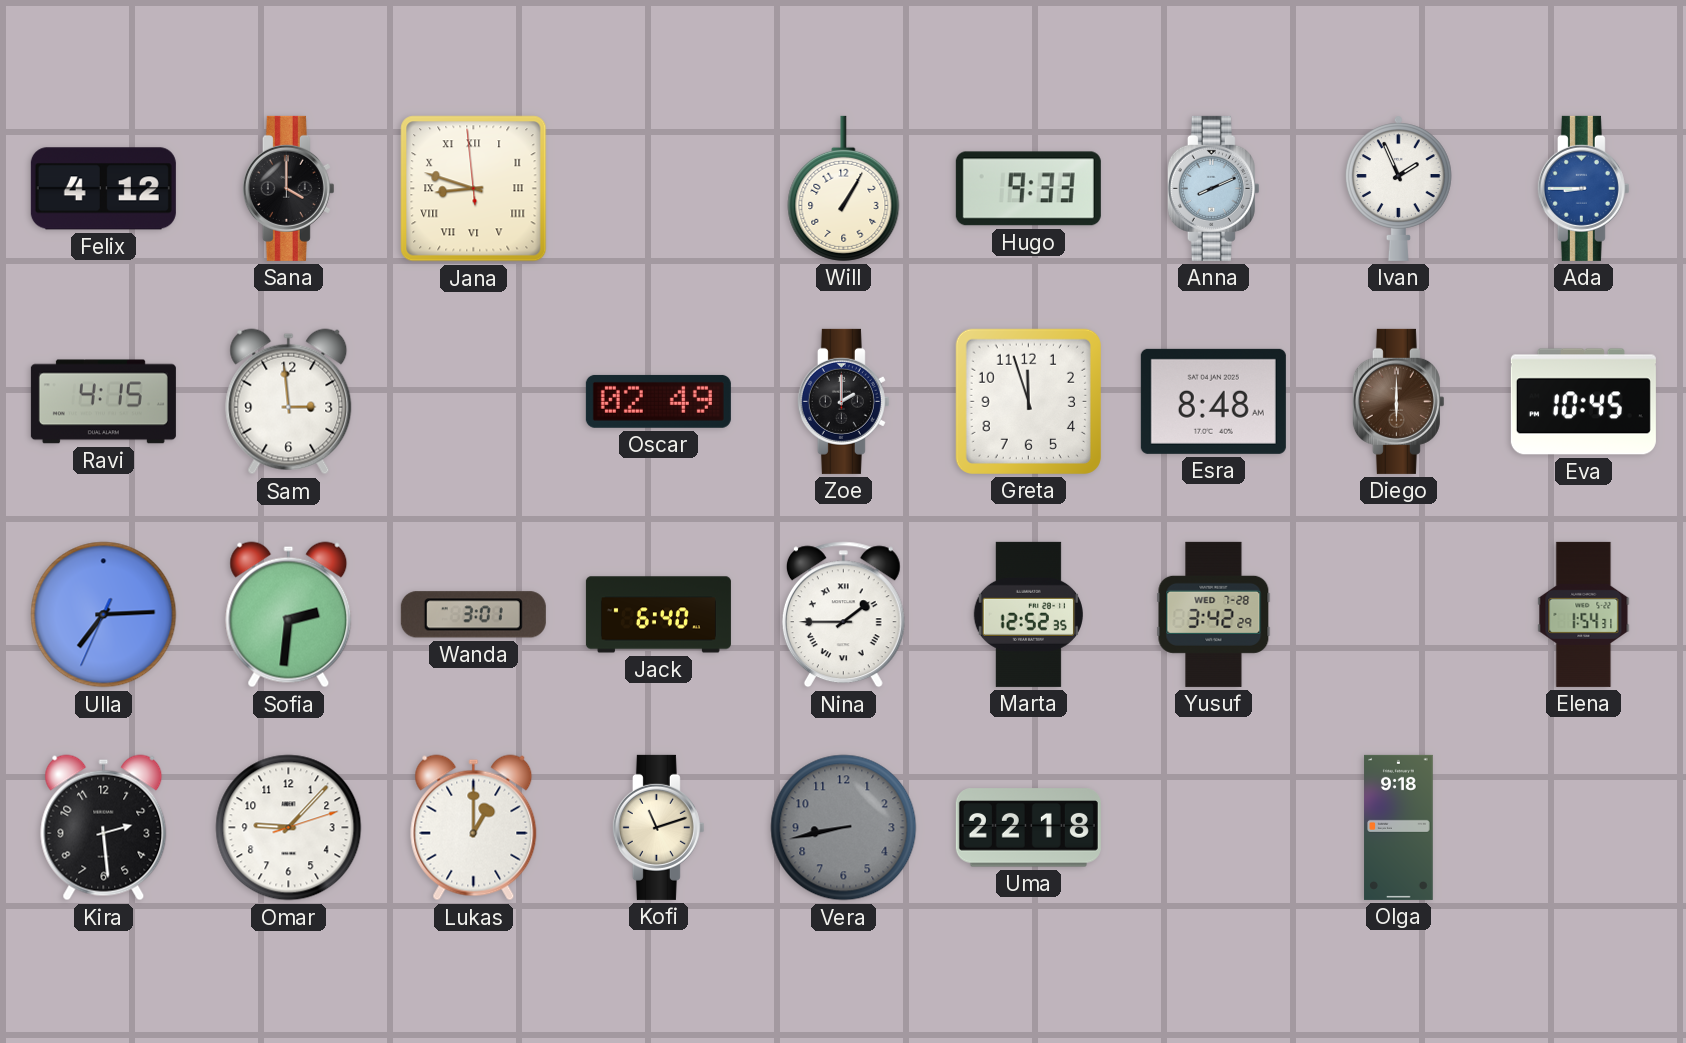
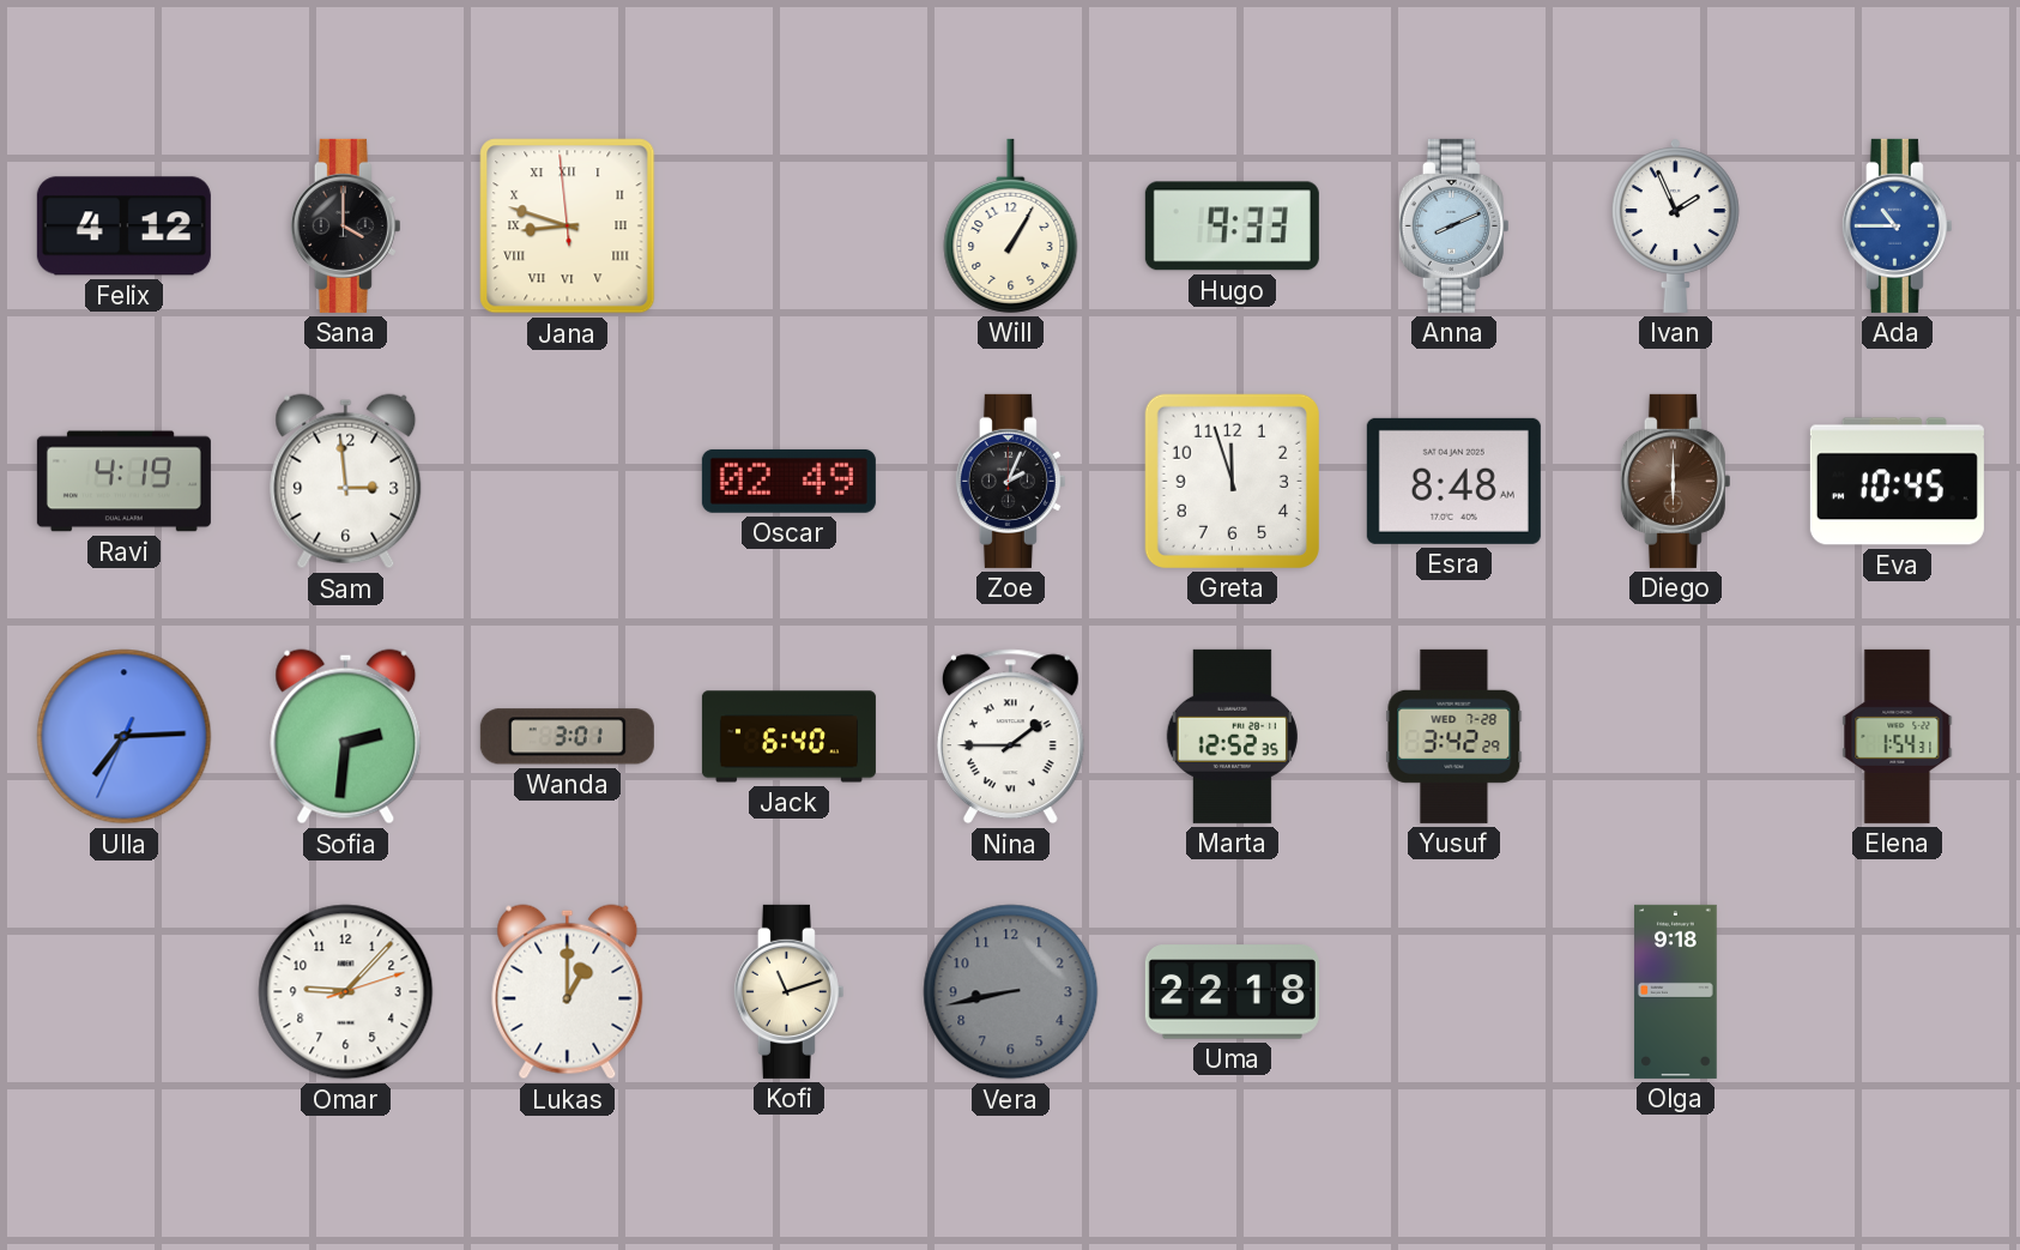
Ada: 8:45 -> 10:45 (1897, 225)
Ravi: 4:15 -> 4:19 (123, 482)
Zoe: 2:00 -> 2:04 (1010, 481)
Kira: 2:29 -> none (104, 828)
